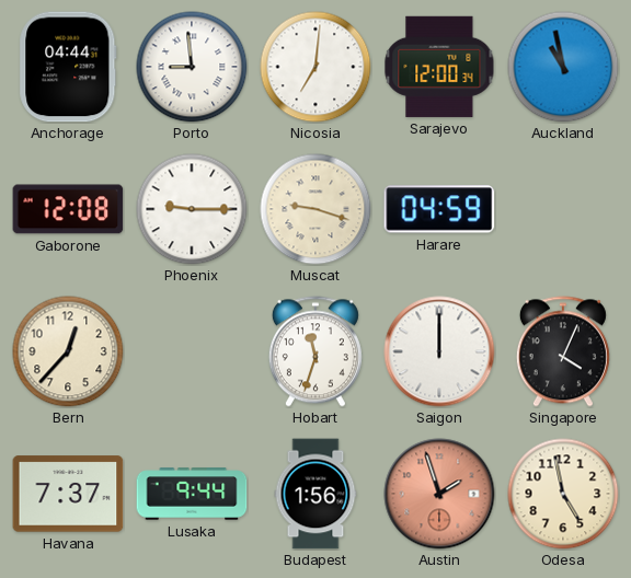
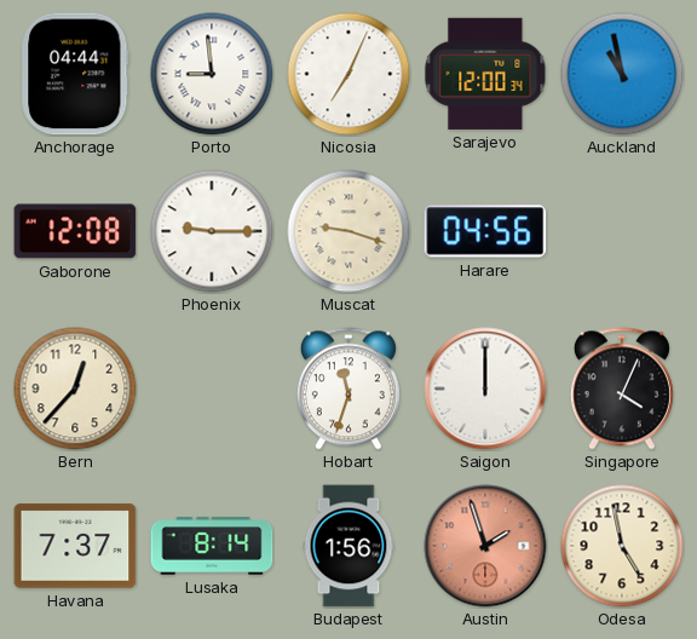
Nicosia: 7:01 -> 7:04 (348, 74)
Harare: 04:59 -> 04:56 (485, 231)
Lusaka: 9:44 -> 8:14 (212, 546)
